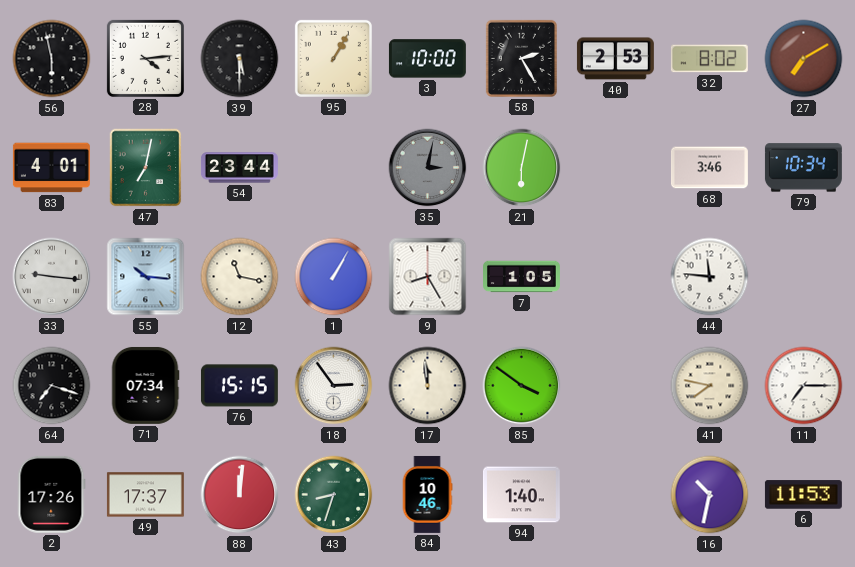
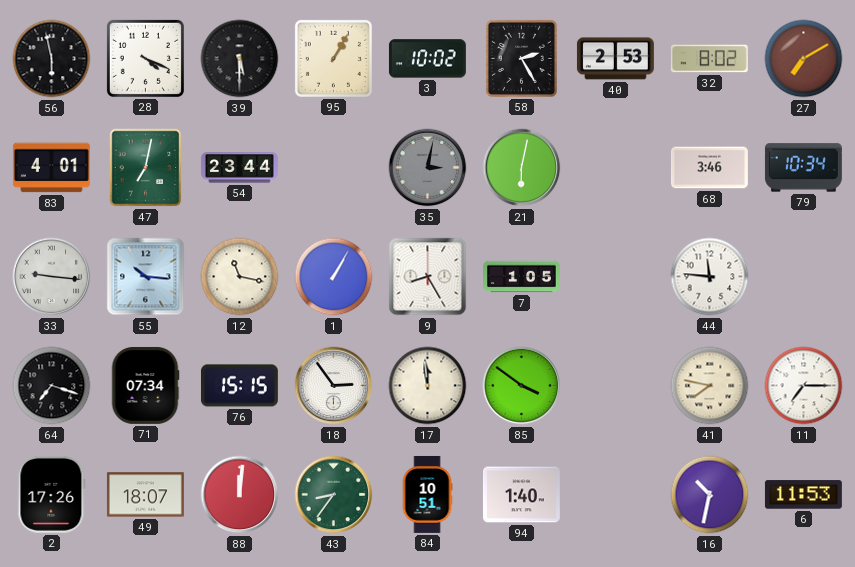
28: 4:14 -> 4:19 (145, 58)
3: 10:00 -> 10:02 (427, 59)
49: 17:37 -> 18:07 (145, 495)
43: 8:33 -> 8:36 (334, 495)
84: 10:46 -> 10:51 (427, 494)
